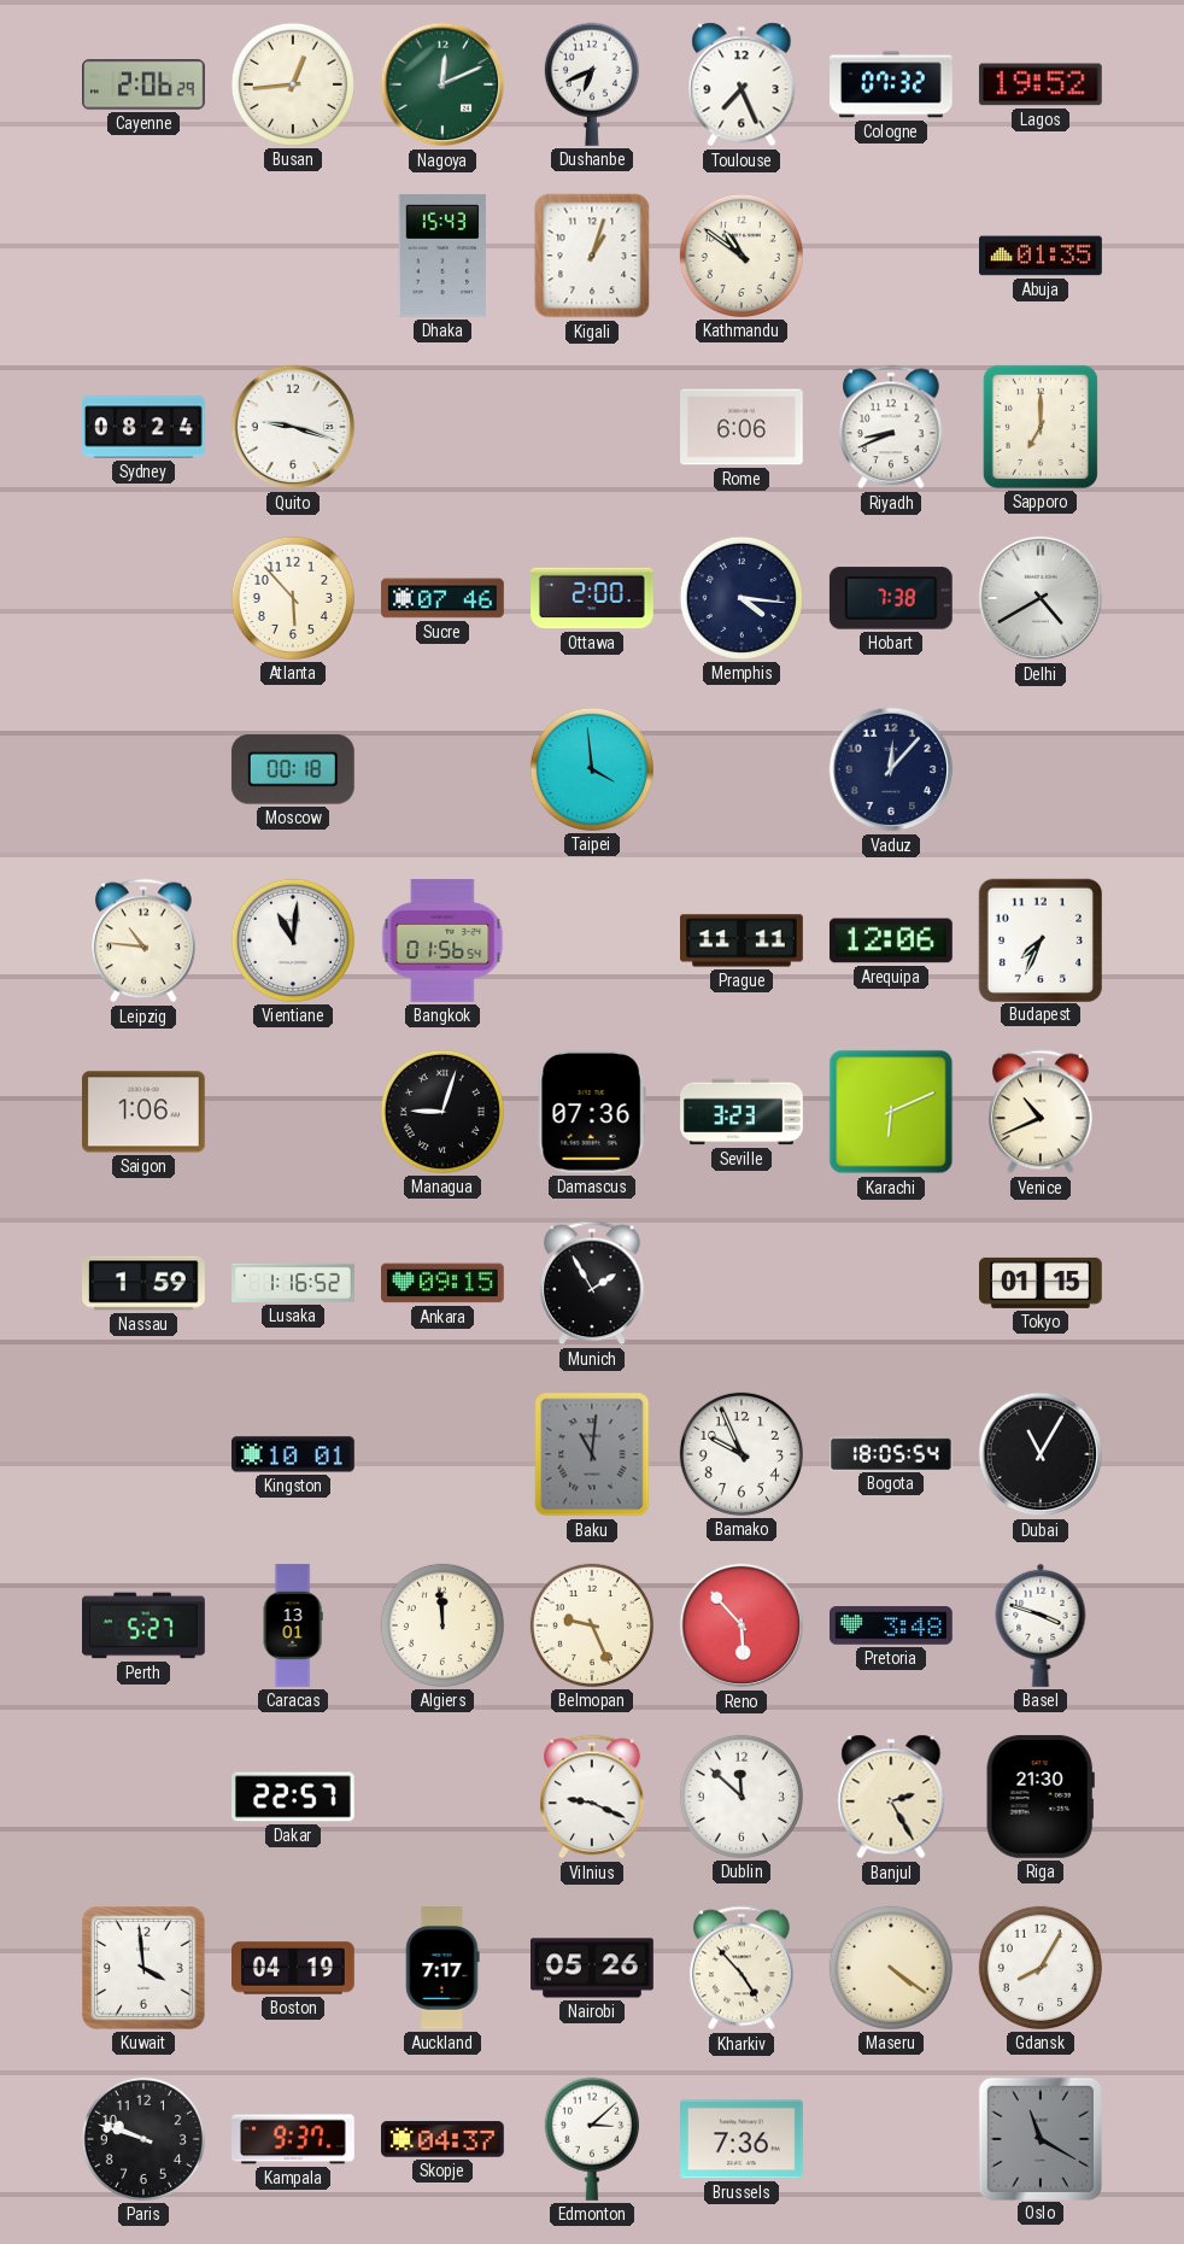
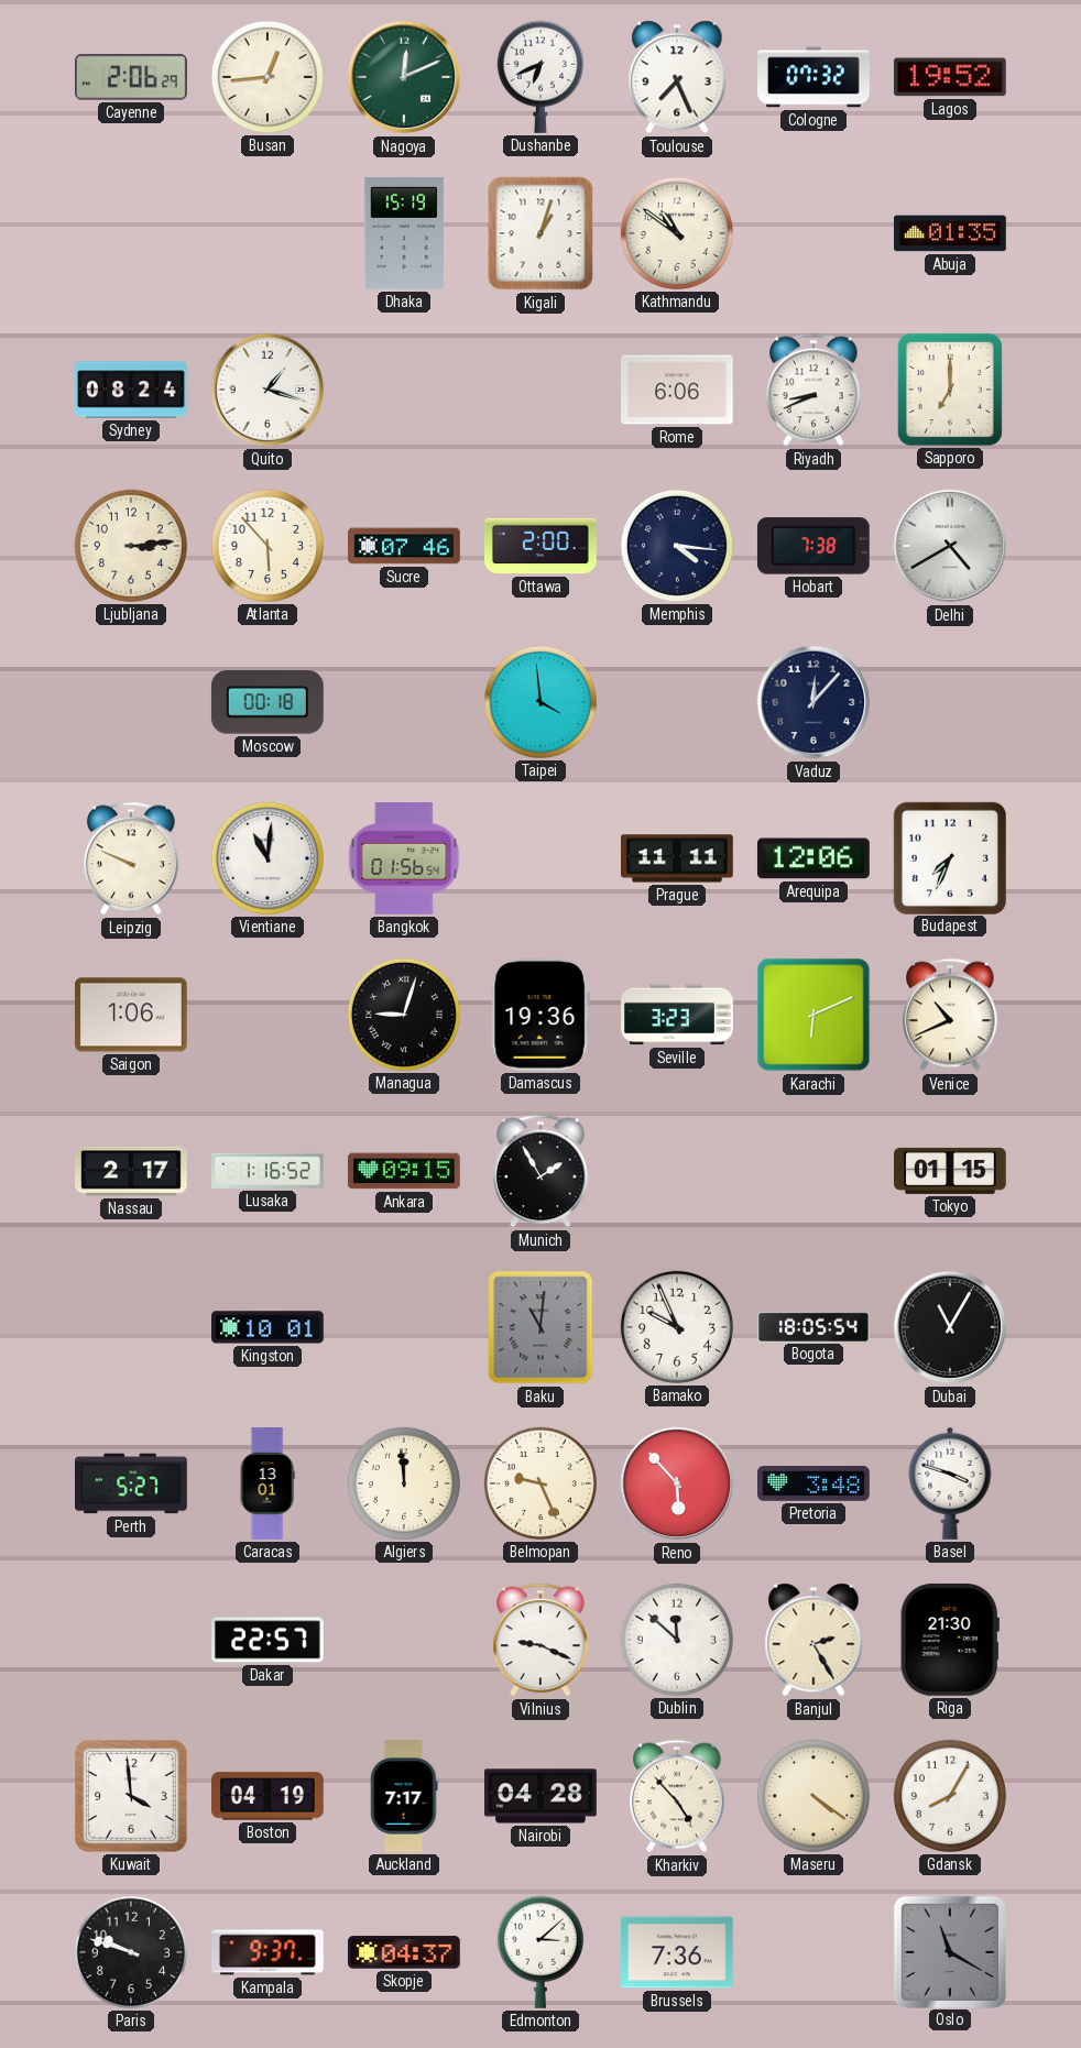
Dhaka: 15:43 -> 15:19 (404, 234)
Quito: 9:18 -> 1:18 (267, 390)
Ljubljana: none -> 3:14 (131, 546)
Leipzig: 10:46 -> 9:49 (132, 858)
Damascus: 07:36 -> 19:36 (540, 1015)
Nassau: 1:59 -> 2:17 (131, 1171)
Nairobi: 05:26 -> 04:28 (542, 1796)
